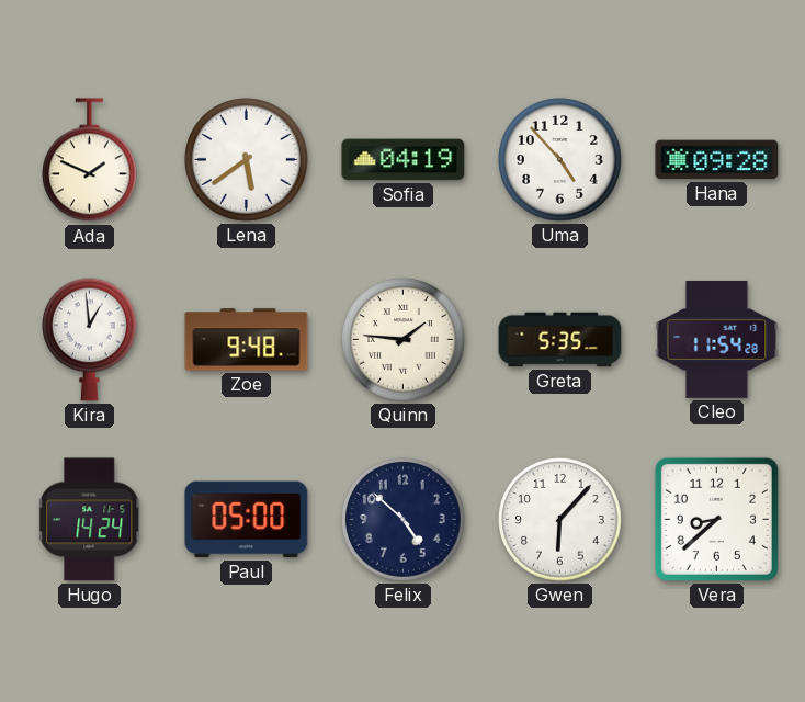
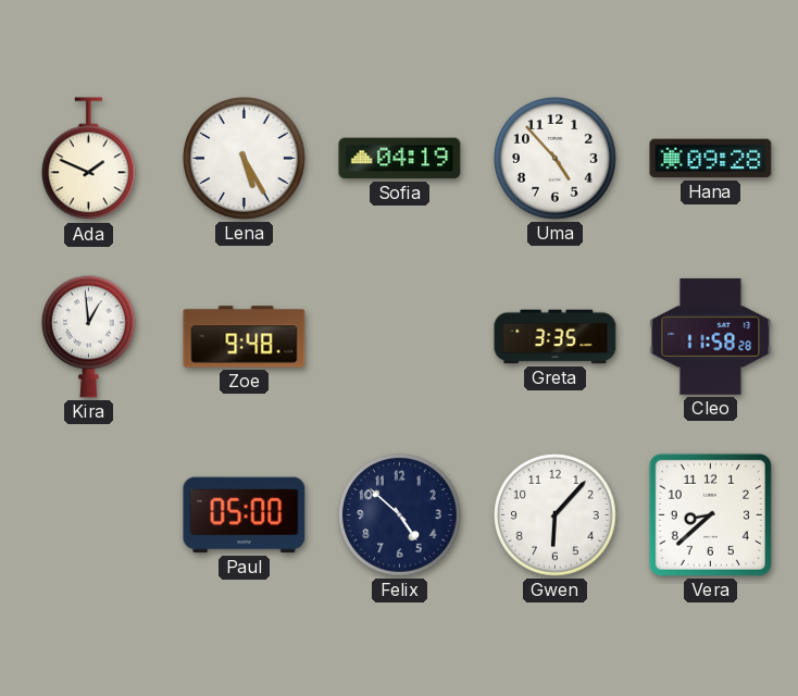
Lena: 5:39 -> 5:25 (245, 159)
Quinn: 1:46 -> none (404, 340)
Greta: 5:35 -> 3:35 (556, 337)
Cleo: 11:54 -> 11:58 (711, 337)
Hugo: 14:24 -> none (90, 520)
